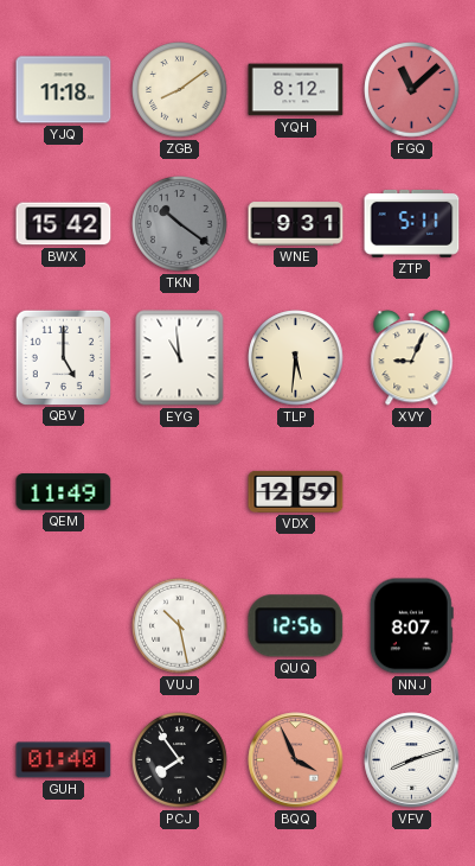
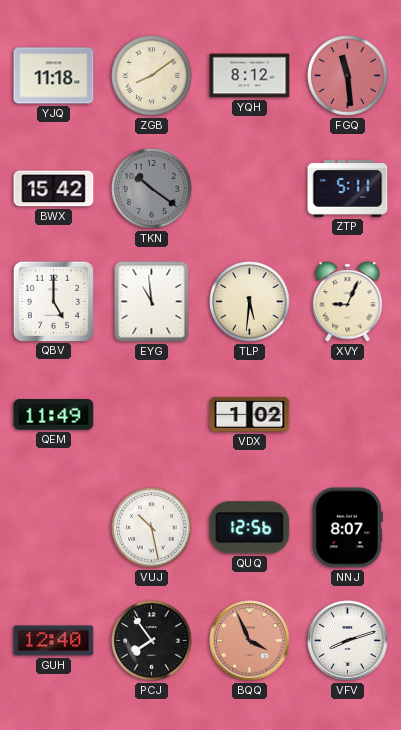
FGQ: 11:08 -> 11:29 (348, 76)
WNE: 9:31 -> none (296, 224)
VDX: 12:59 -> 1:02 (250, 414)
GUH: 01:40 -> 12:40 (54, 641)
